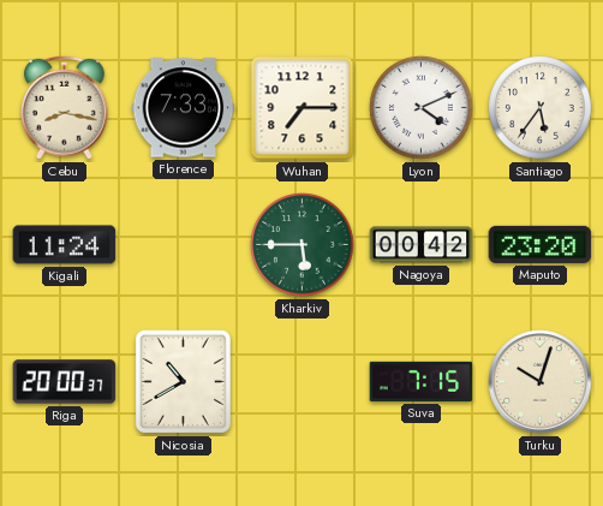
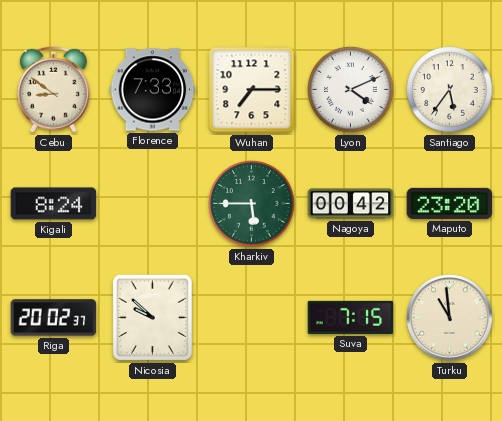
Cebu: 8:17 -> 8:51 (53, 89)
Kigali: 11:24 -> 8:24 (54, 204)
Riga: 20:00 -> 20:02 (54, 318)
Nicosia: 10:40 -> 9:52 (152, 317)
Turku: 10:03 -> 10:59 (450, 318)
